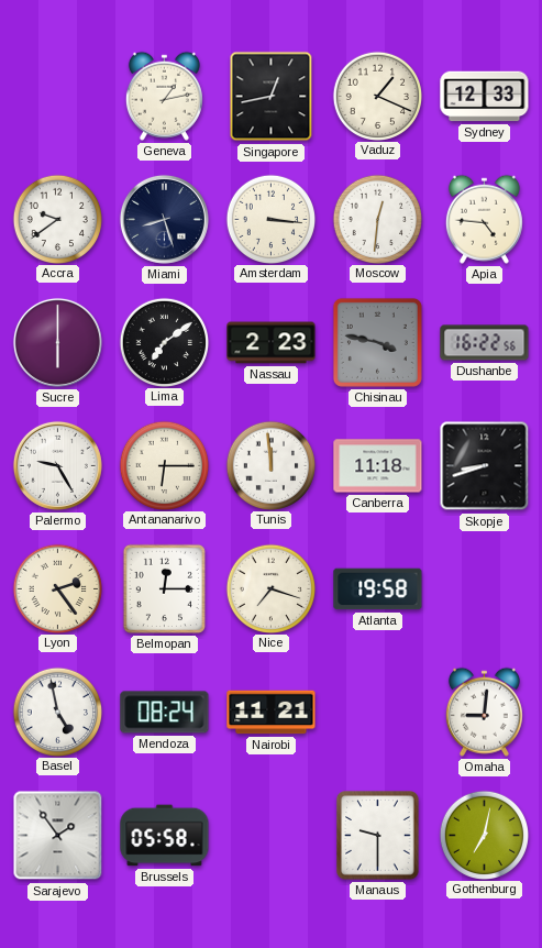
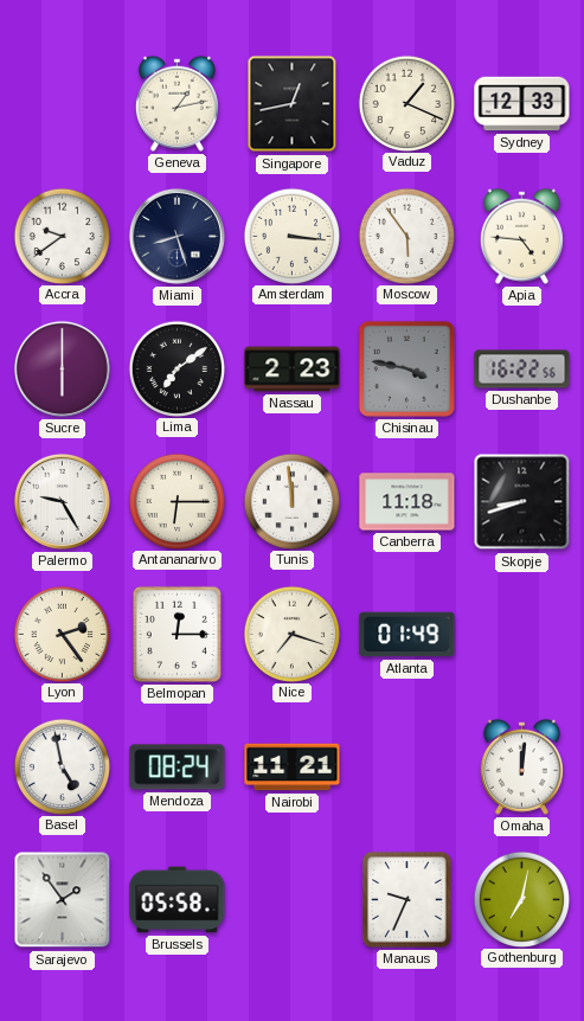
Moscow: 12:31 -> 5:54 (406, 236)
Atlanta: 19:58 -> 01:49 (407, 635)
Omaha: 9:01 -> 12:01 (521, 766)
Manaus: 9:30 -> 9:34 (407, 900)
